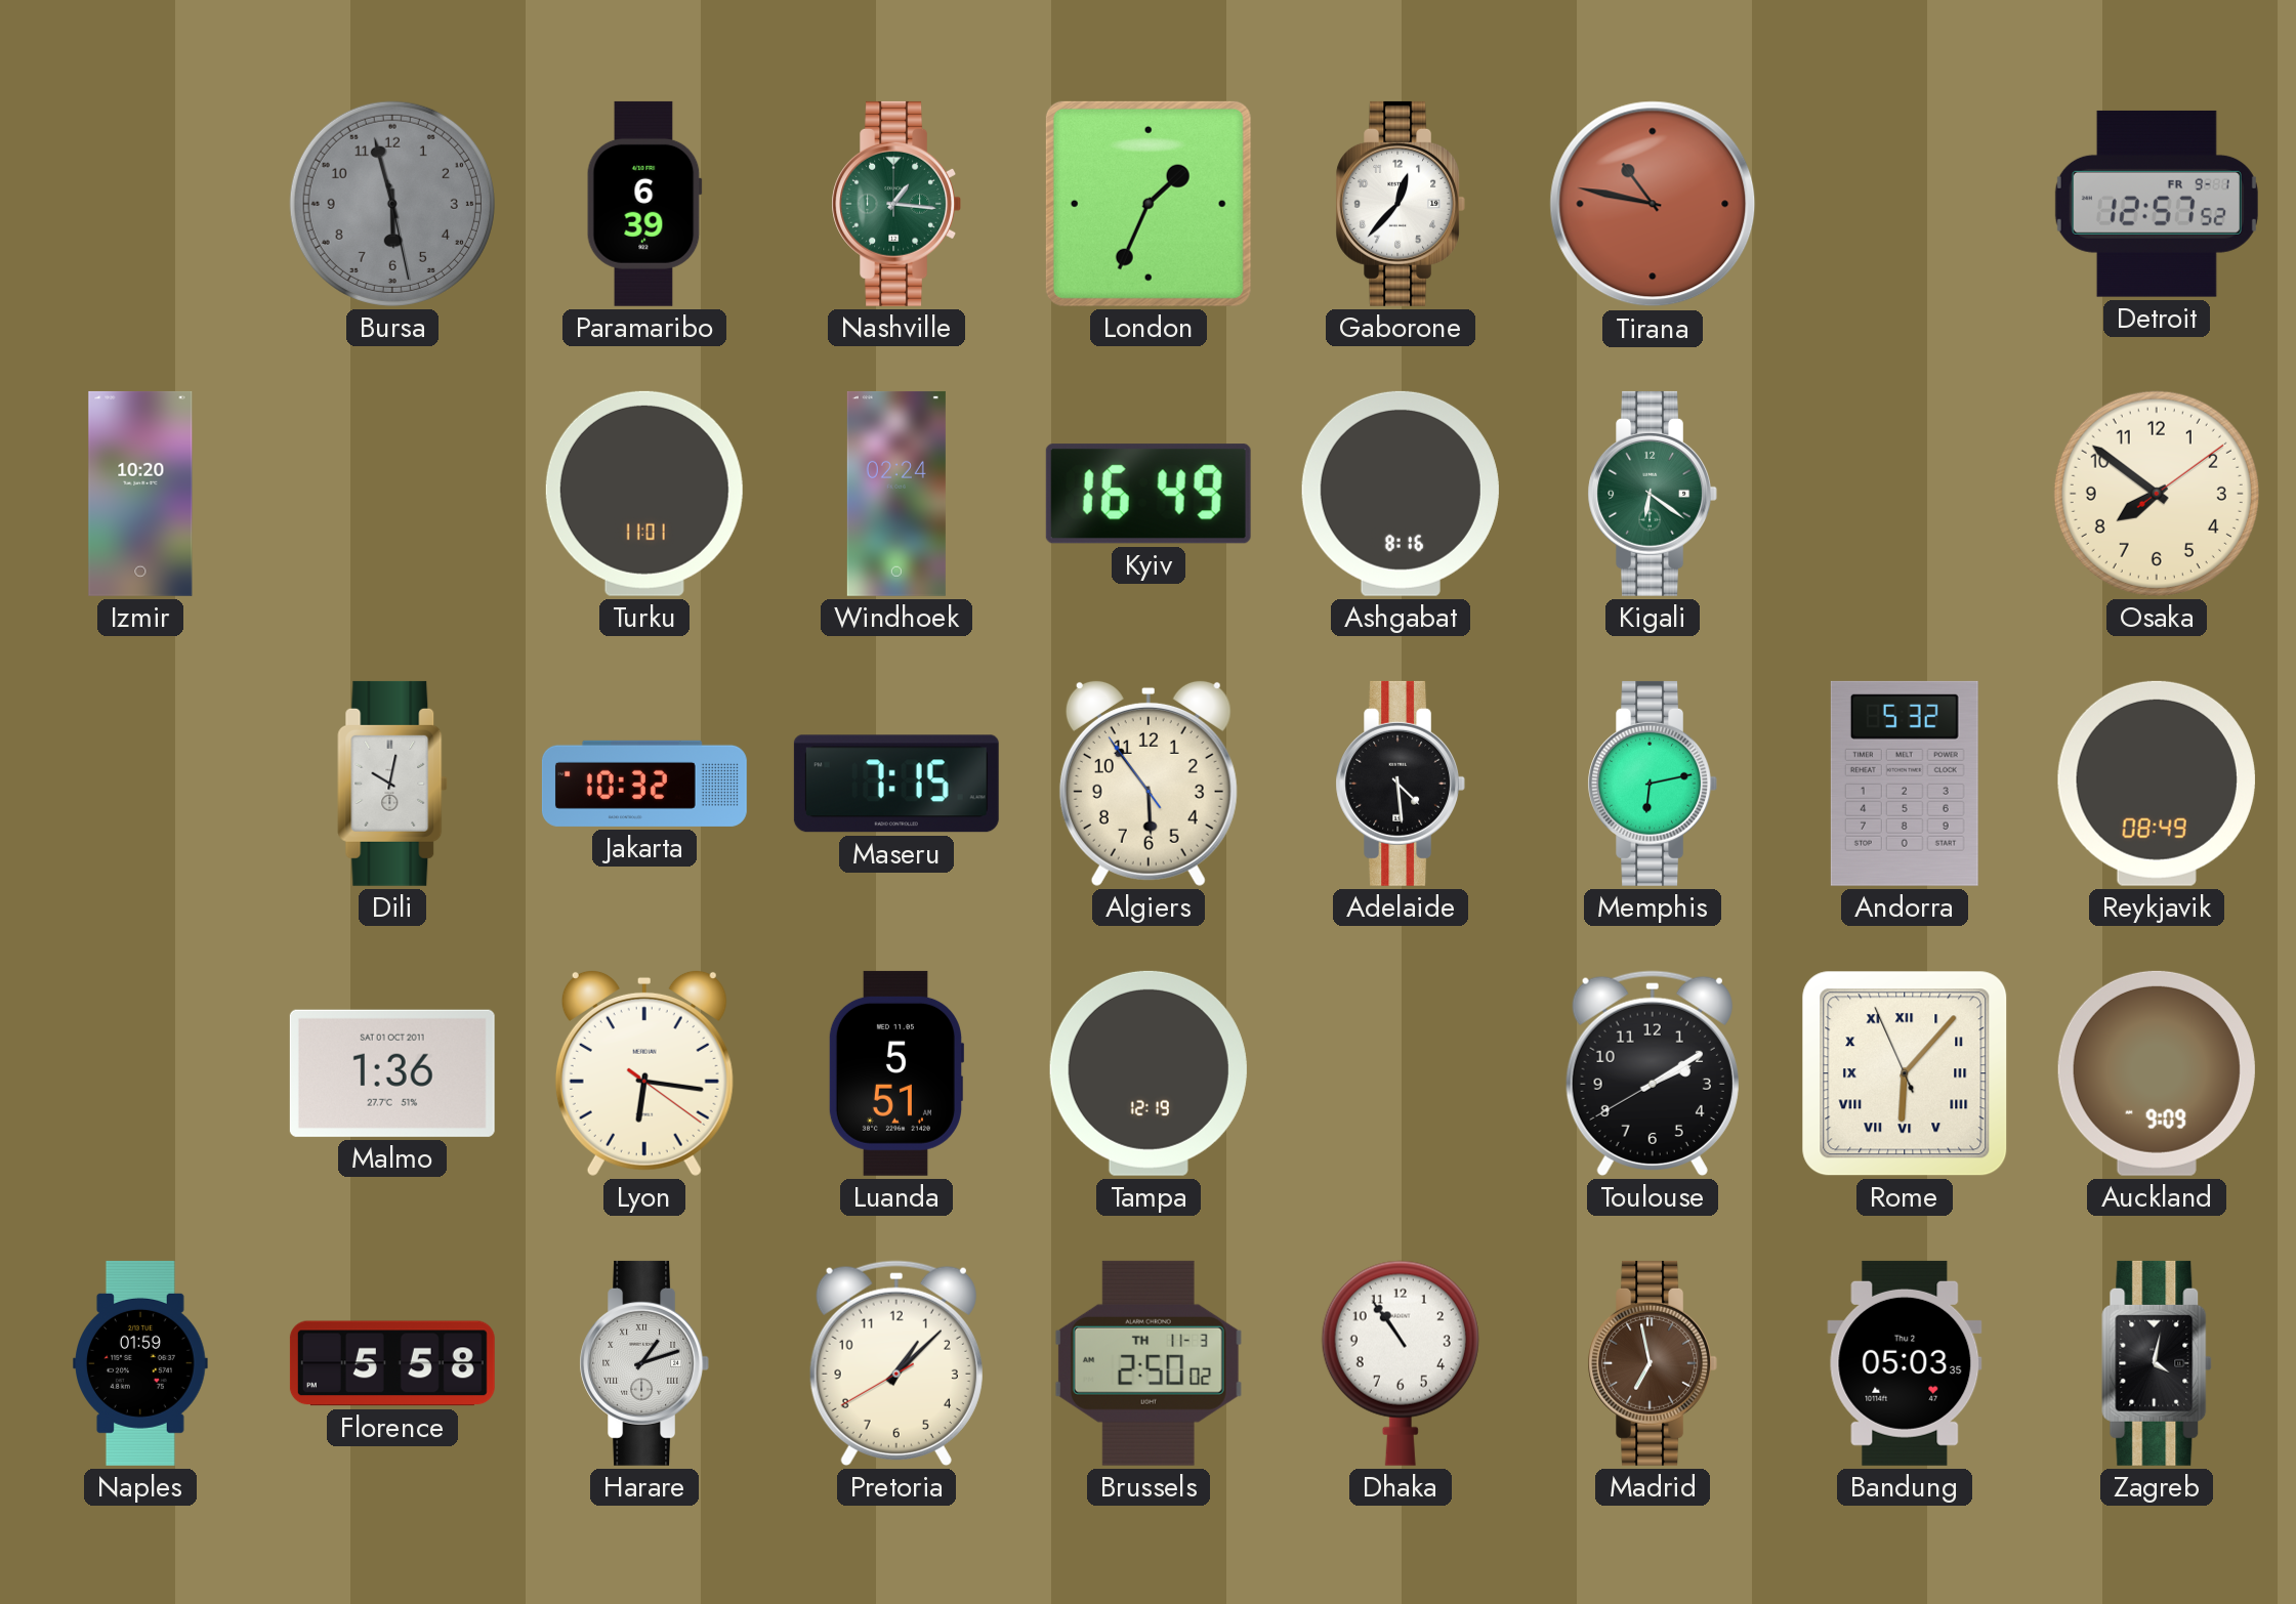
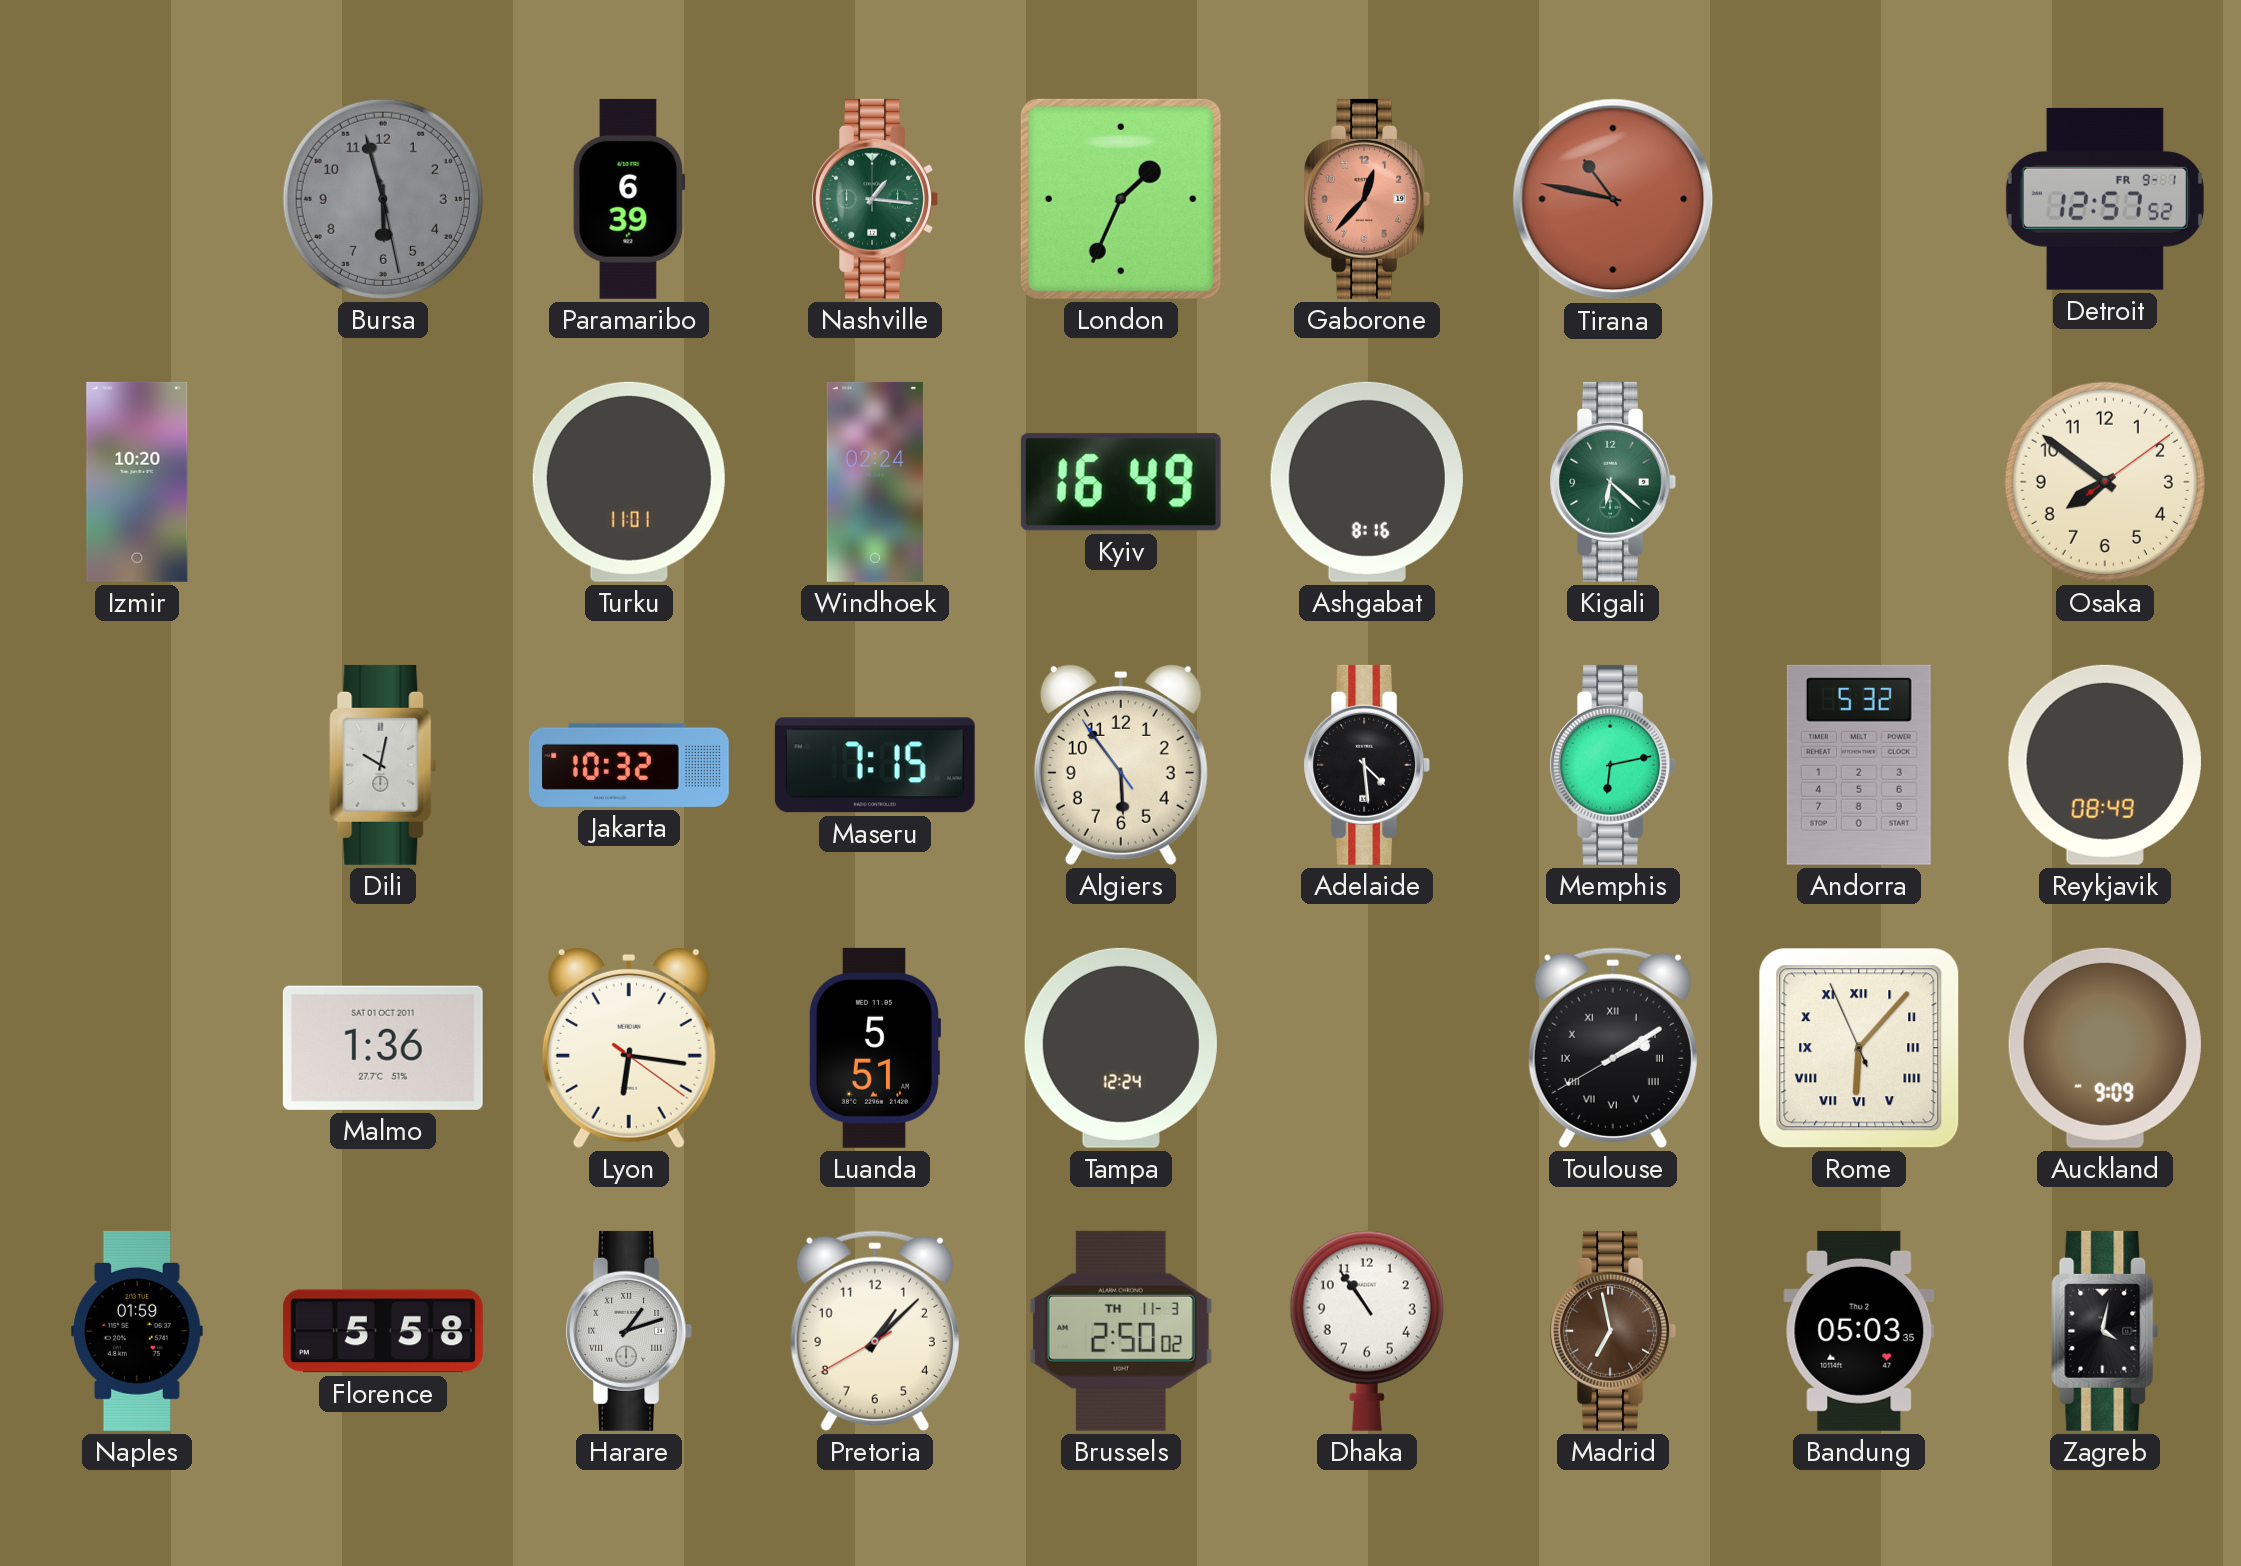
Gaborone dial: white -> salmon (1366, 199)
Kigali: 6:21 -> 6:22 (1612, 482)
Tampa: 12:19 -> 12:24 (1121, 1048)
Toulouse numerals: Arabic -> Roman (1613, 1048)
